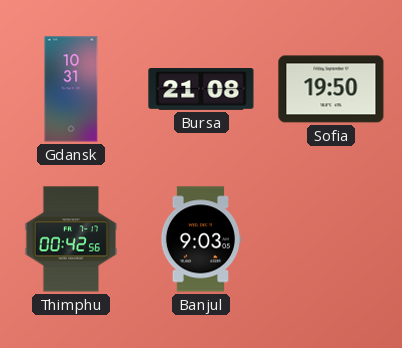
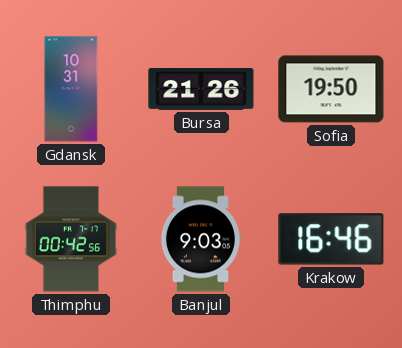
Bursa: 21:08 -> 21:26 (201, 89)
Krakow: none -> 16:46 (331, 239)
